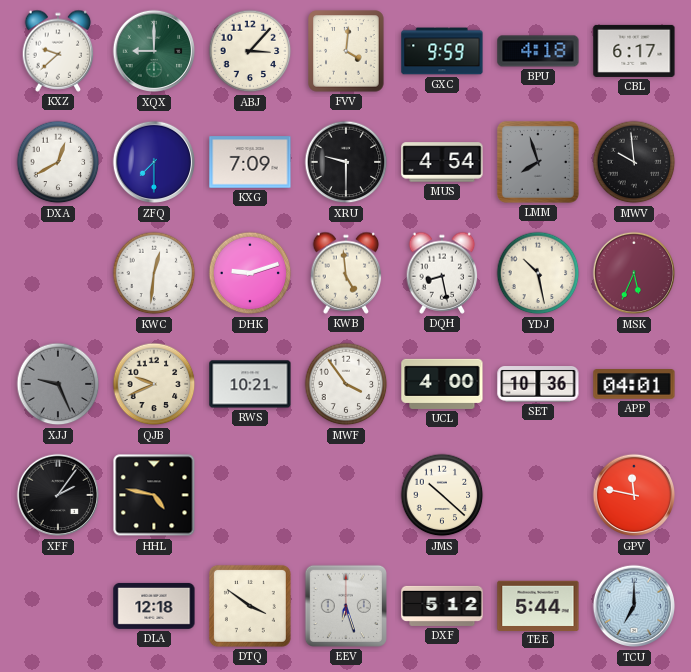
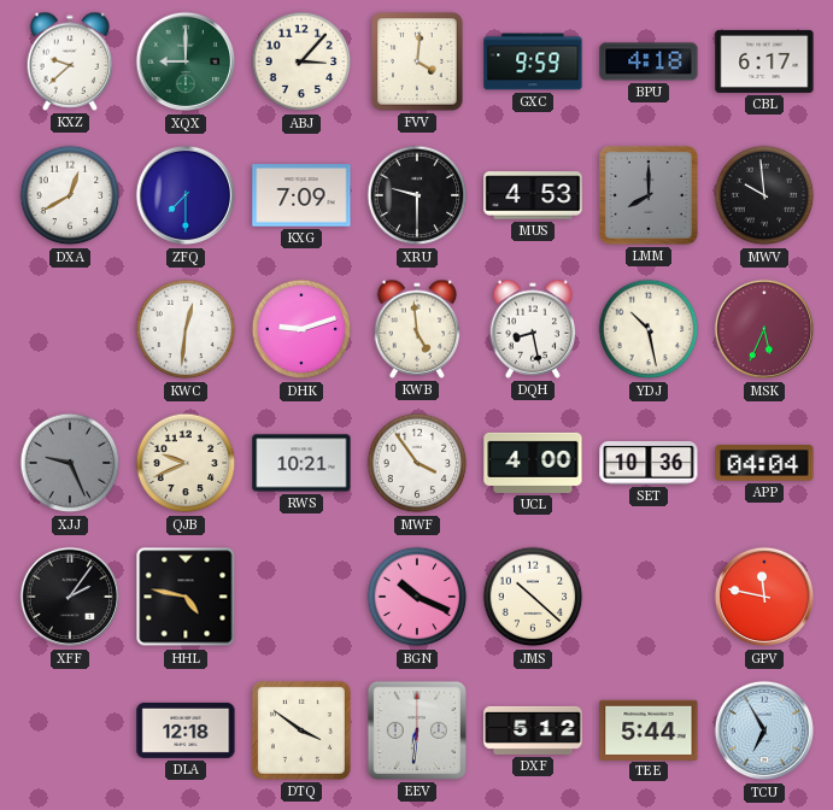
MUS: 4:54 -> 4:53 (533, 195)
LMM: 7:57 -> 8:00 (649, 195)
APP: 04:01 -> 04:04 (764, 463)
BGN: none -> 10:19 (417, 597)
EEV: 6:27 -> 6:31 (417, 730)
TCU: 7:00 -> 6:55 (764, 730)
